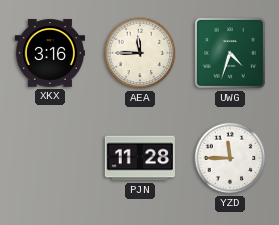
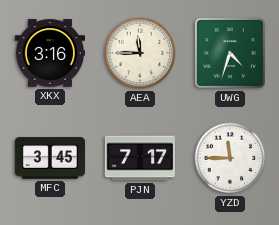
MFC: none -> 3:45 (49, 158)
PJN: 11:28 -> 7:17 (139, 158)
